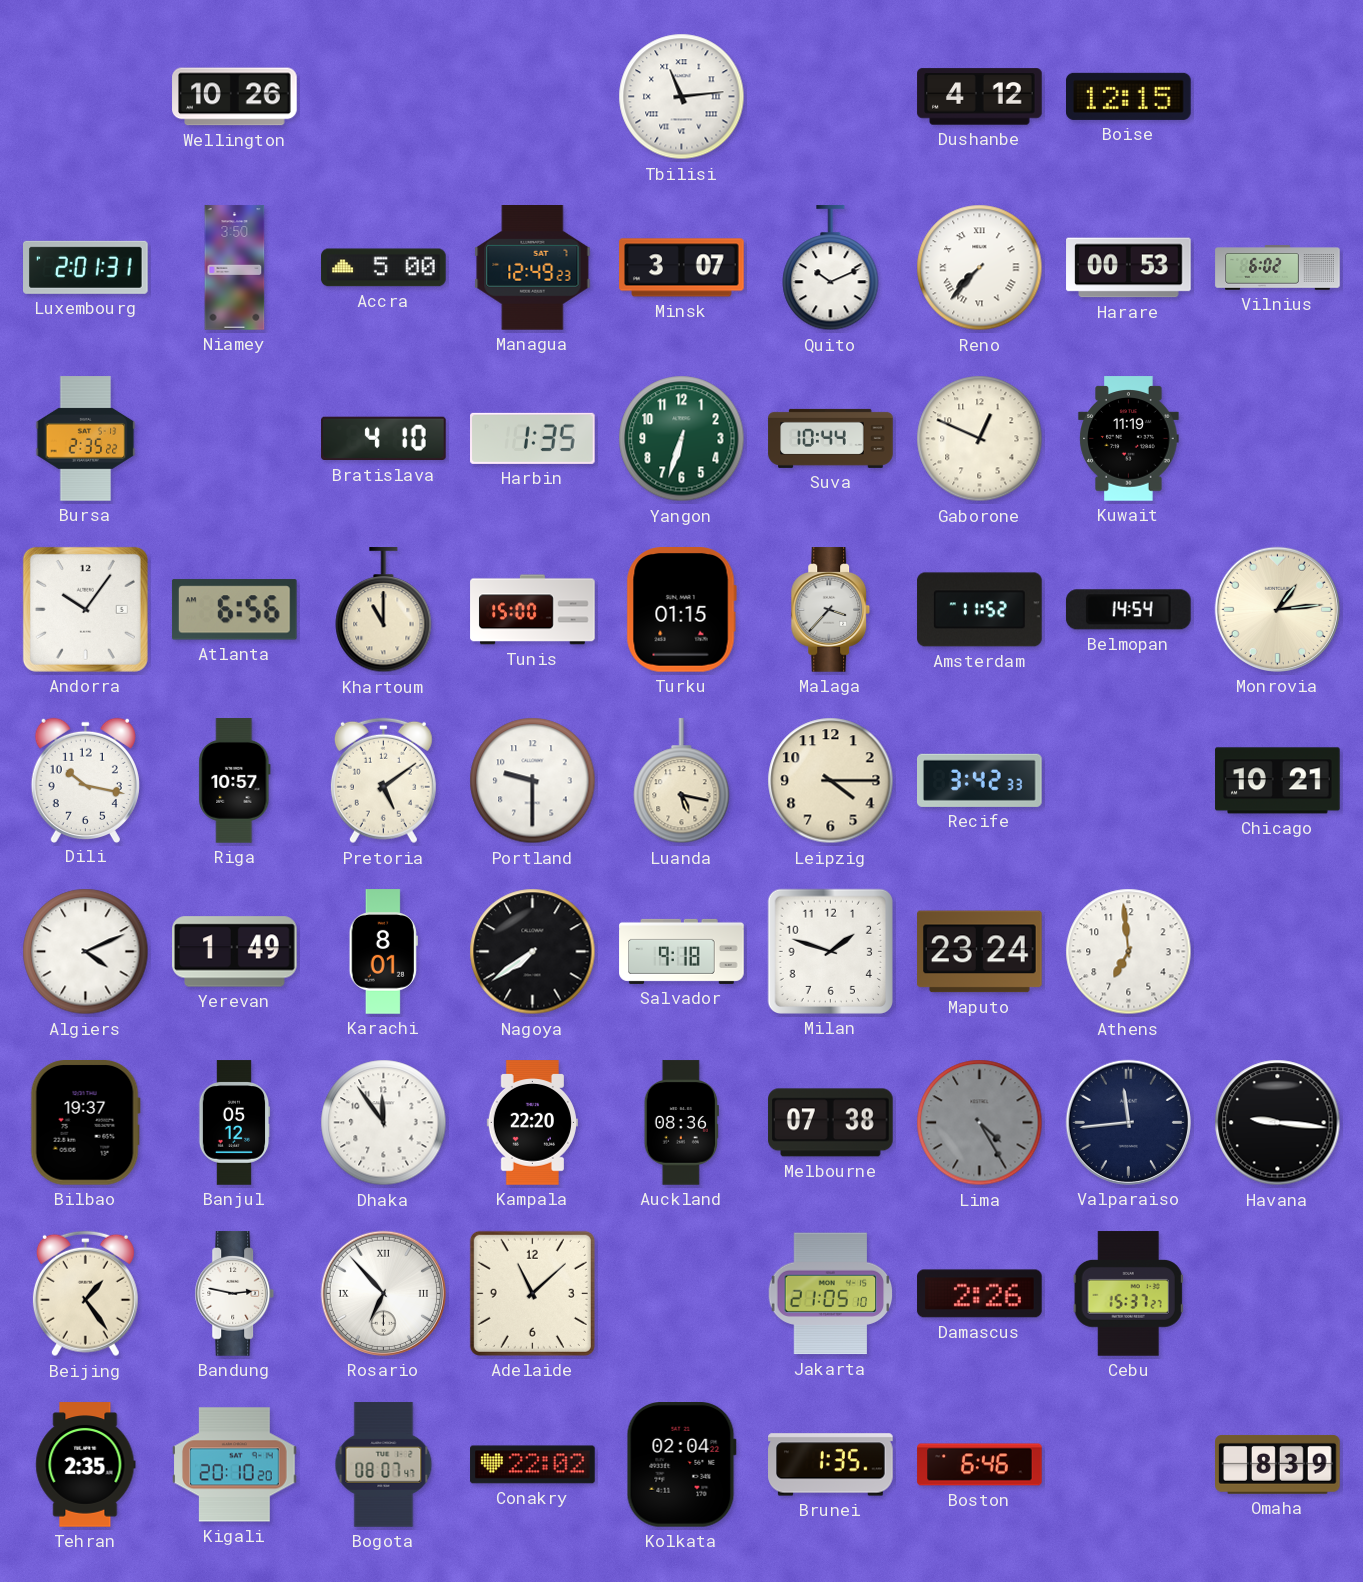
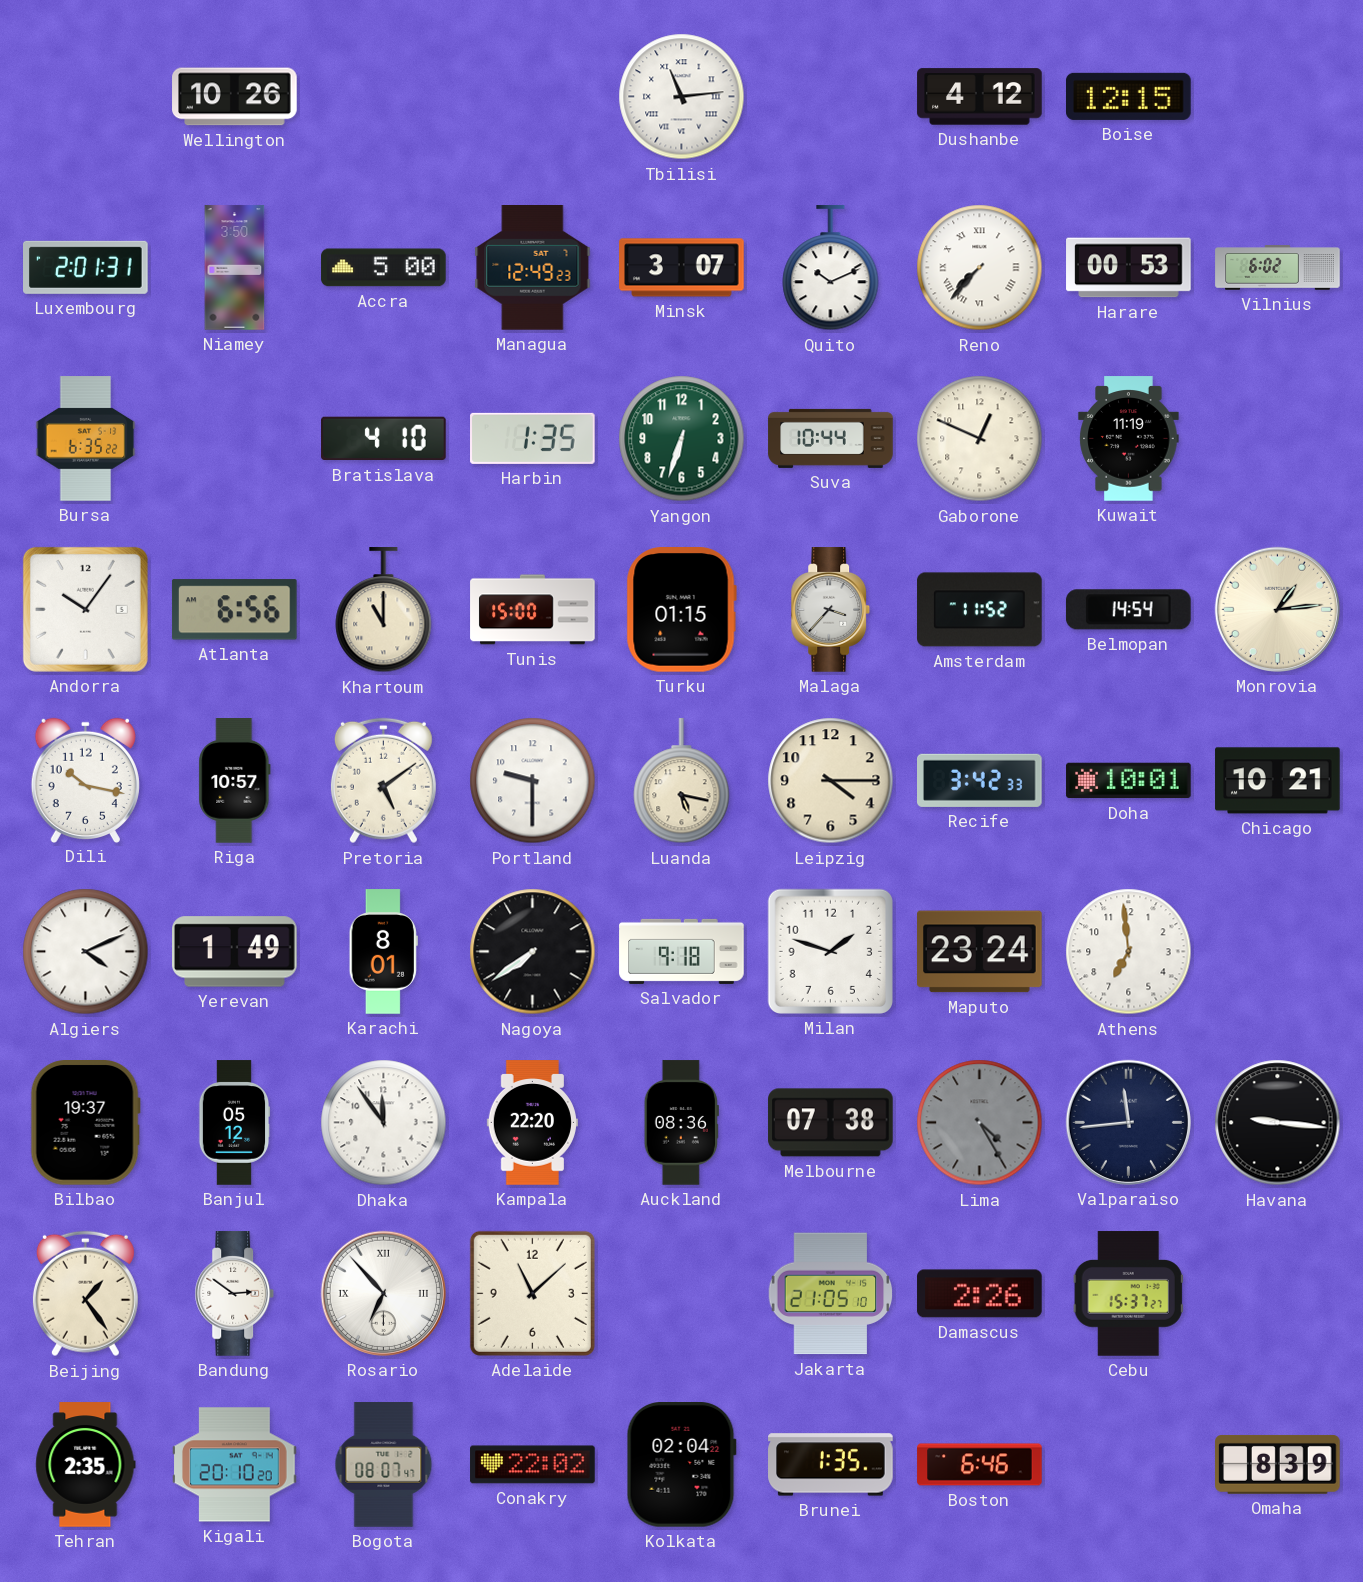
Bursa: 2:35 -> 6:35 (86, 439)
Doha: none -> 10:01 (1129, 781)
Bandung: 2:47 -> 2:51 (235, 1294)
